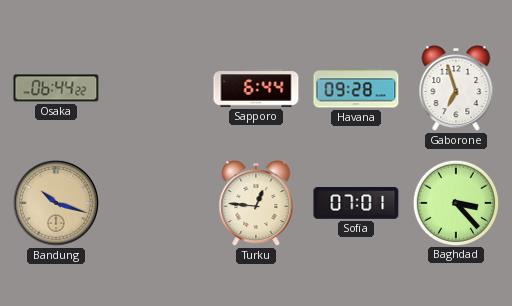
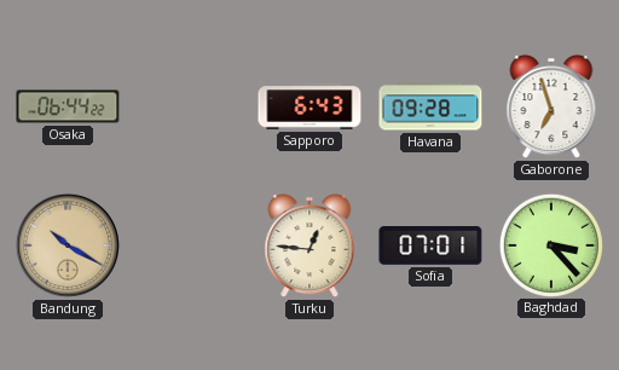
Sapporo: 6:44 -> 6:43 (309, 106)
Bandung: 10:18 -> 10:20 (68, 245)
